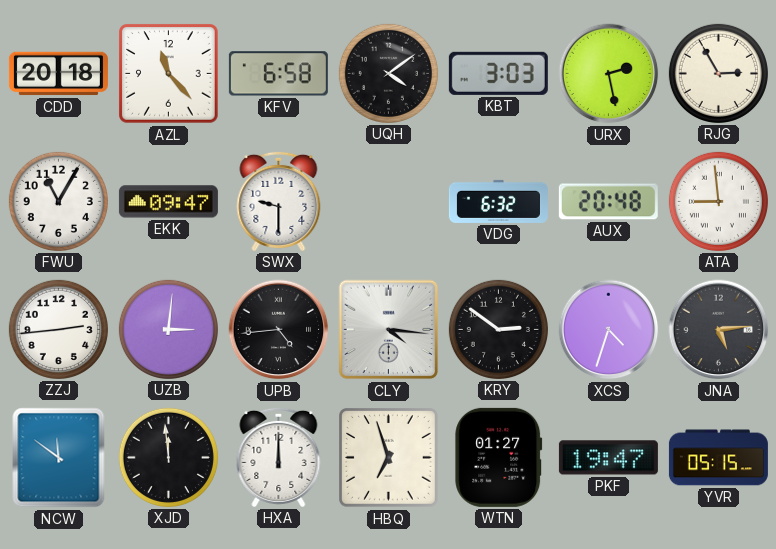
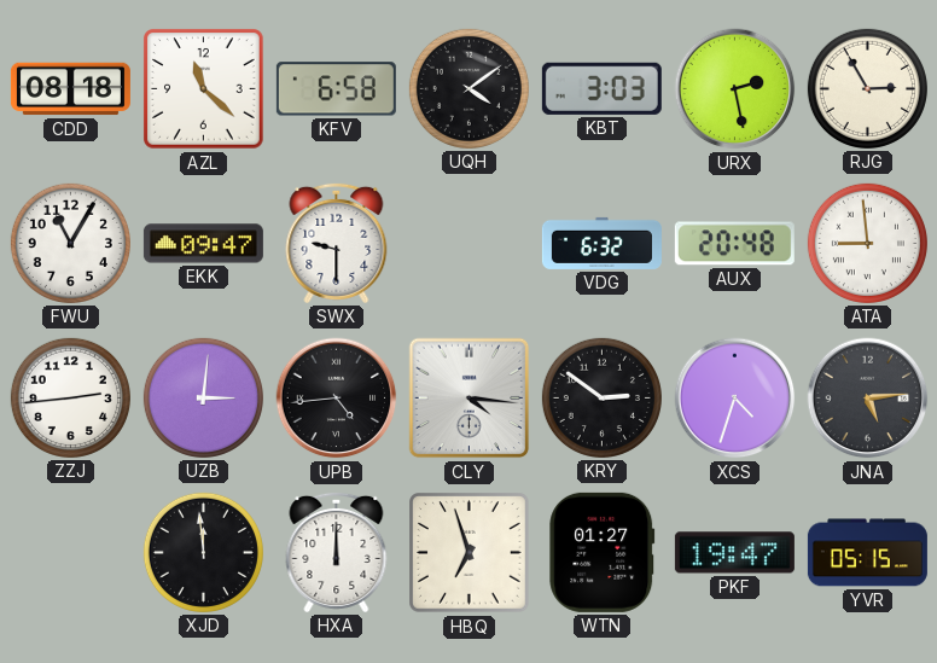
CDD: 20:18 -> 08:18 (70, 89)
AZL: 11:23 -> 11:22 (204, 89)
NCW: 11:51 -> none (59, 458)
